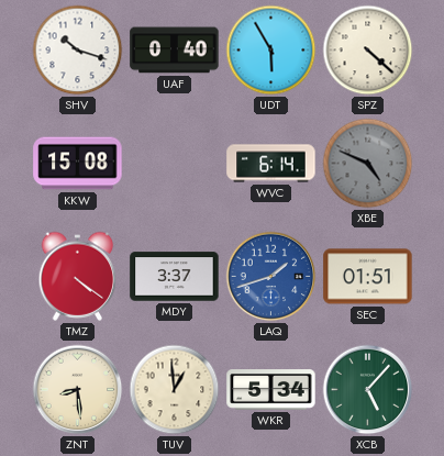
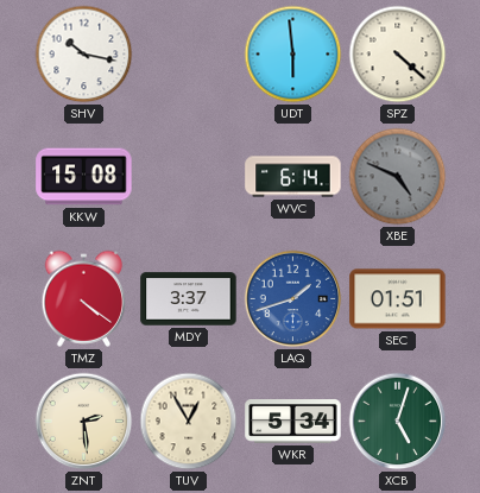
SHV: 10:18 -> 10:17 (84, 55)
UAF: 0:40 -> none (175, 51)
UDT: 5:55 -> 5:59 (293, 55)
ZNT: 8:29 -> 2:29 (84, 422)
TUV: 12:59 -> 12:55 (189, 422)
XCB: 5:07 -> 5:03 (398, 422)
